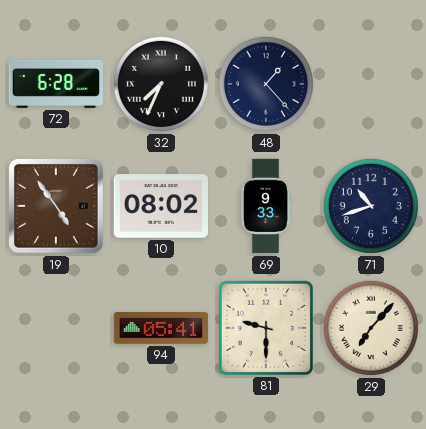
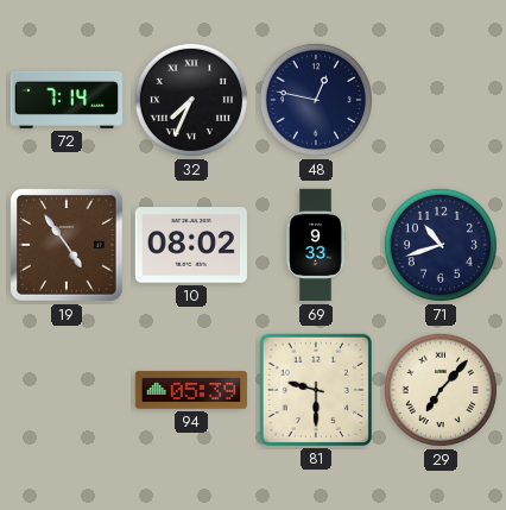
72: 6:28 -> 7:14 (67, 100)
48: 1:23 -> 12:47 (316, 100)
94: 05:41 -> 05:39 (191, 390)
